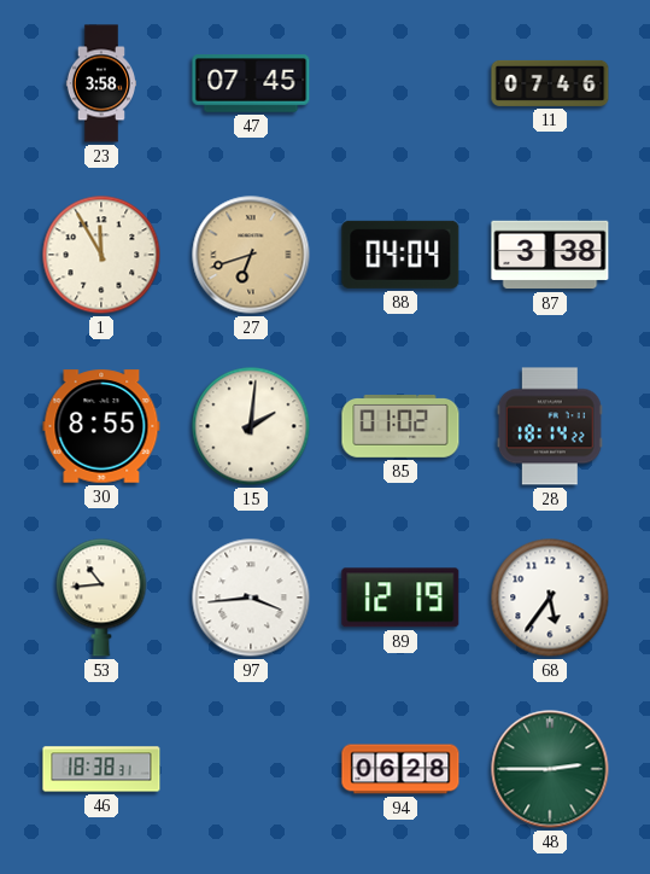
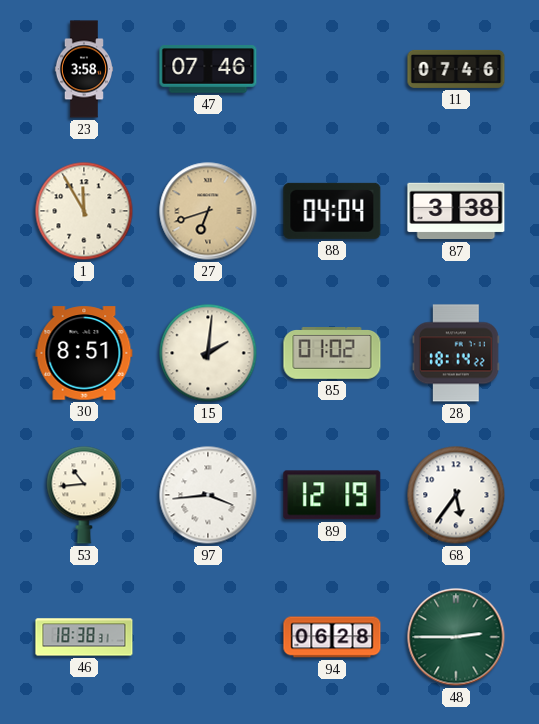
47: 07:45 -> 07:46 (208, 69)
30: 8:55 -> 8:51 (84, 353)
